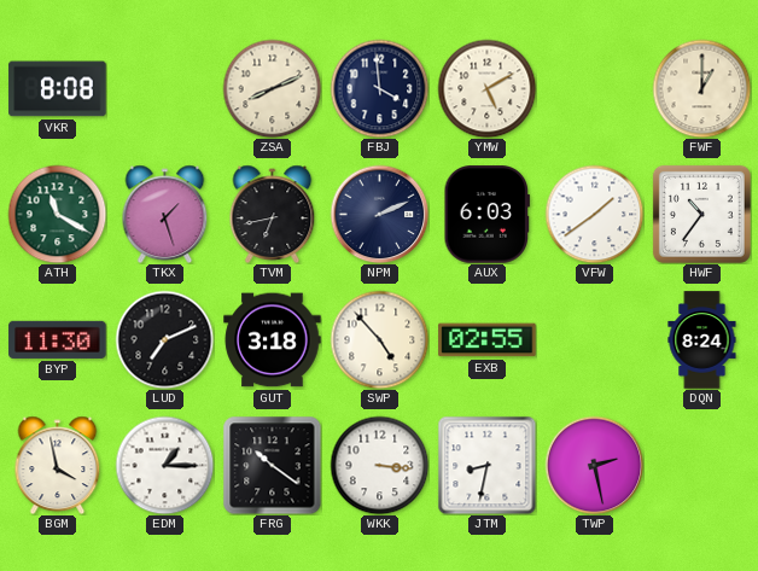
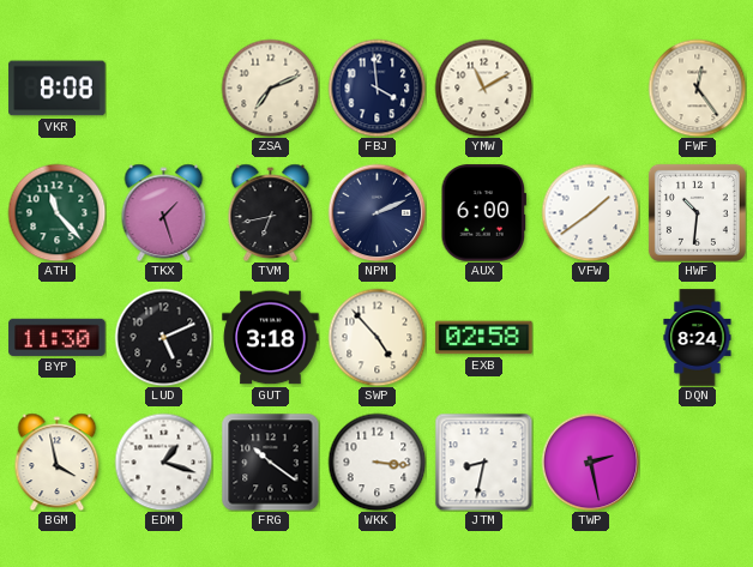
ZSA: 8:11 -> 7:11 (270, 88)
YMW: 5:10 -> 11:10 (483, 88)
FWF: 1:00 -> 12:24 (697, 88)
ATH: 11:20 -> 11:23 (56, 212)
AUX: 6:03 -> 6:00 (484, 213)
HWF: 10:36 -> 10:31 (697, 212)
LUD: 7:11 -> 5:11 (163, 337)
EXB: 02:55 -> 02:58 (484, 338)
EDM: 1:15 -> 1:18 (163, 462)
